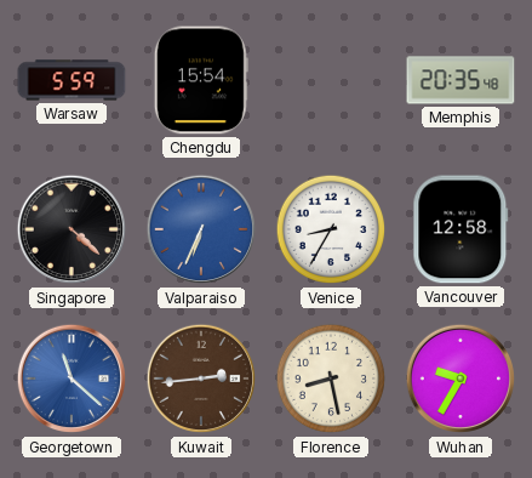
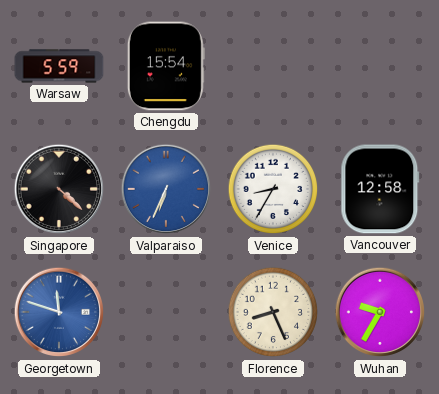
Memphis: 20:35 -> none (461, 80)
Georgetown: 11:22 -> 11:48 (59, 312)
Kuwait: 2:44 -> none (201, 379)
Florence: 8:28 -> 8:26 (273, 312)
